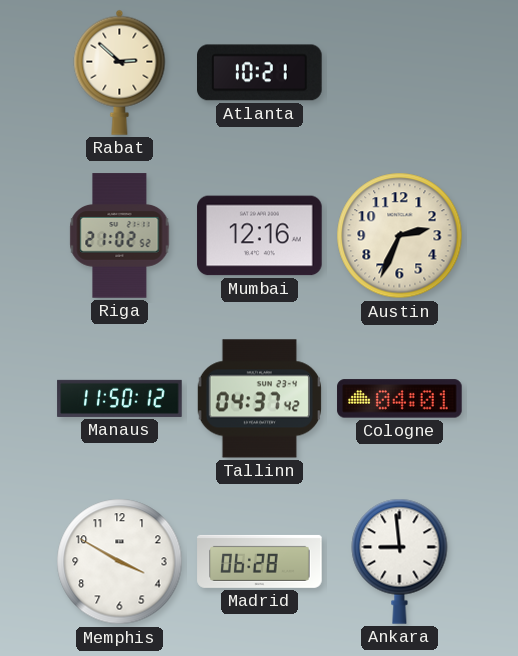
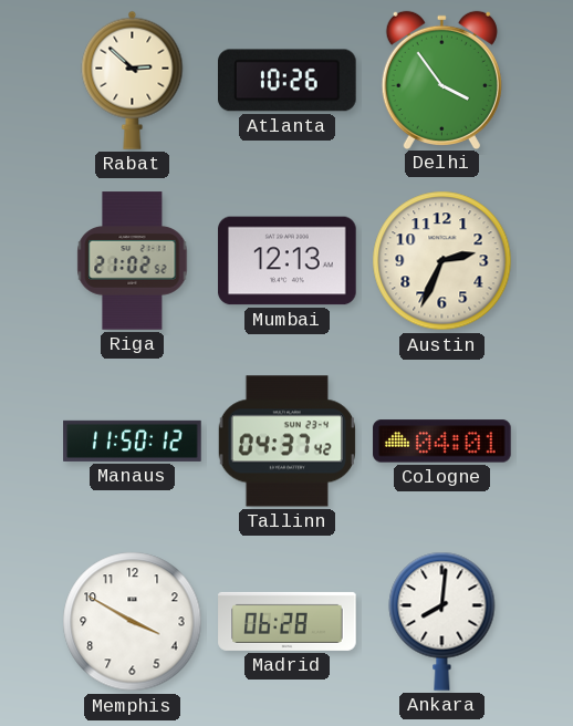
Atlanta: 10:21 -> 10:26 (288, 81)
Delhi: none -> 3:54 (441, 80)
Mumbai: 12:16 -> 12:13 (288, 261)
Ankara: 8:59 -> 8:01 (442, 621)
